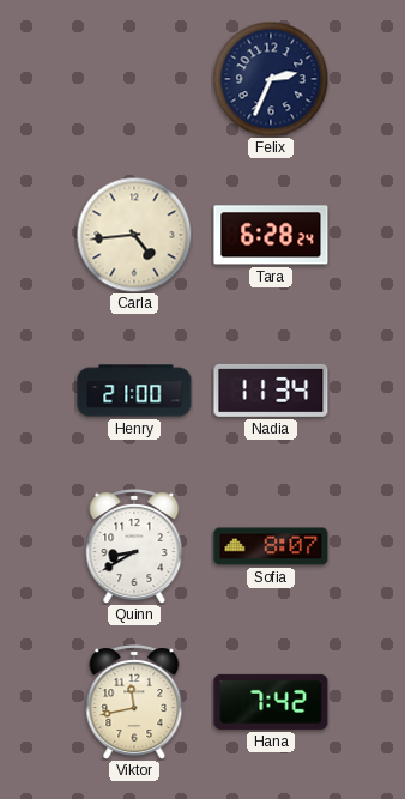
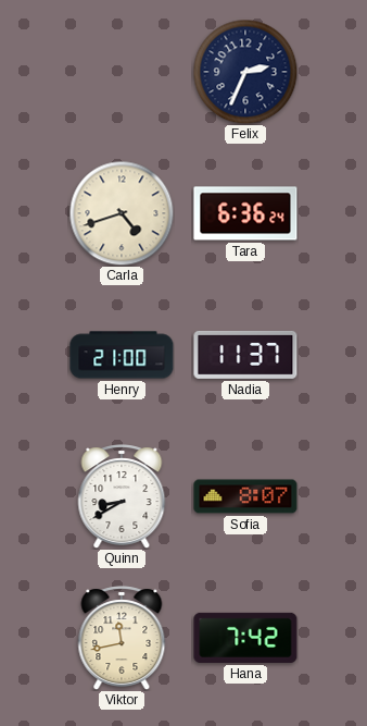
Carla: 4:44 -> 4:42 (122, 213)
Tara: 6:28 -> 6:36 (245, 213)
Nadia: 11:34 -> 11:37 (245, 355)
